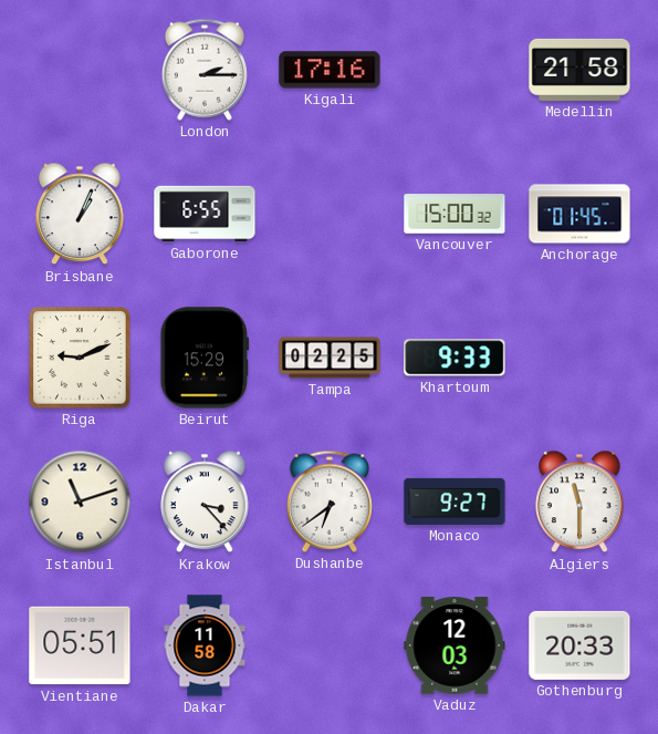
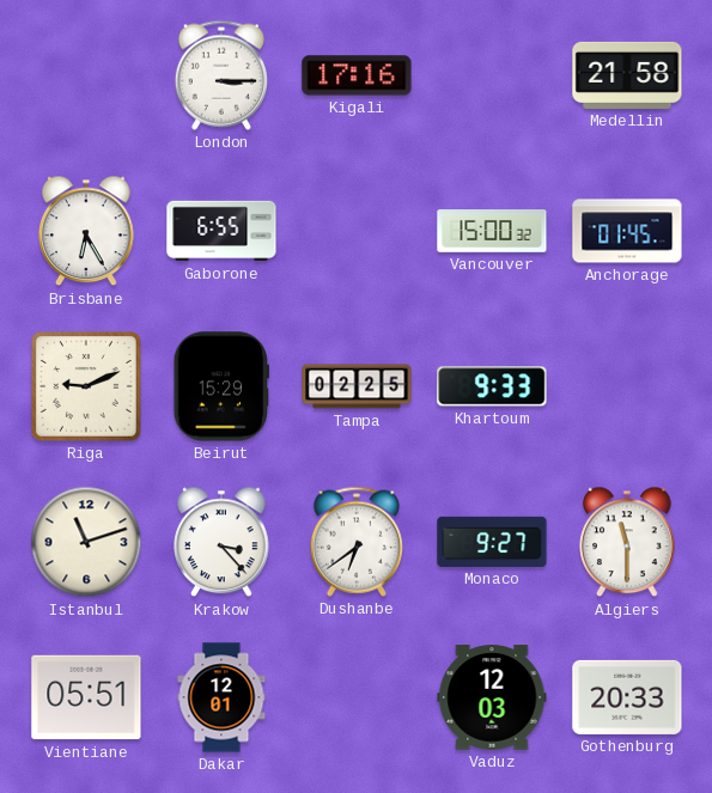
London: 2:15 -> 3:15 (221, 75)
Brisbane: 1:04 -> 6:25 (86, 231)
Dakar: 11:58 -> 12:01 (221, 697)
